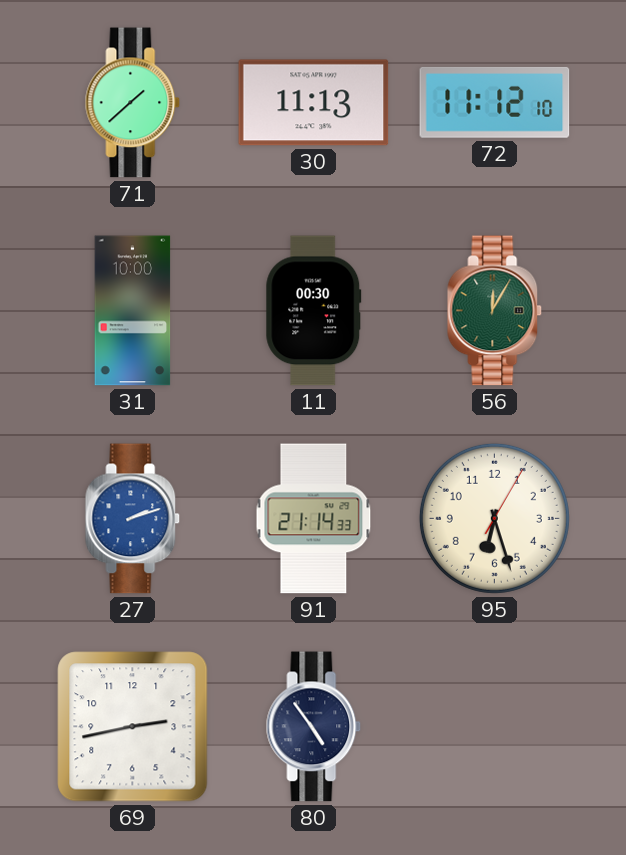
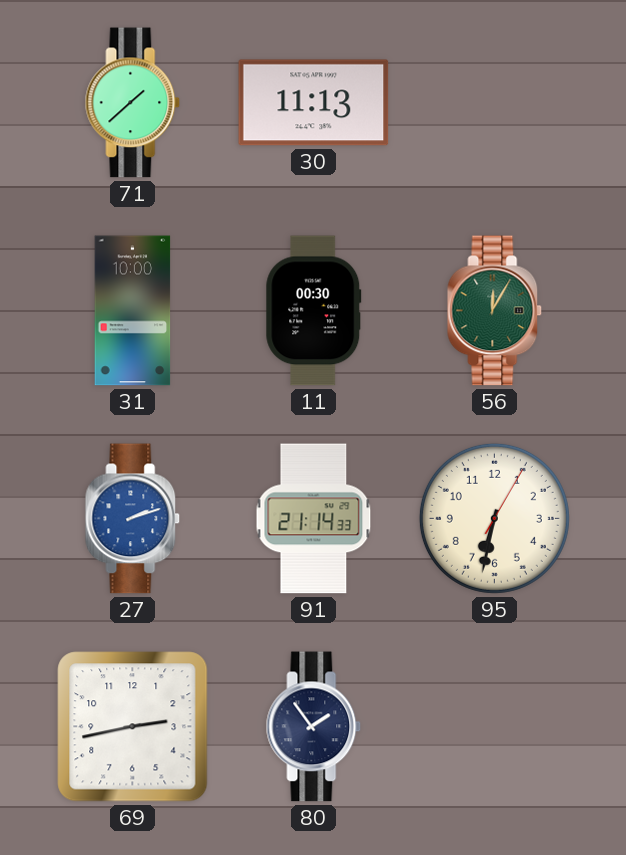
72: 11:12 -> none (495, 102)
95: 6:27 -> 6:32 (494, 518)
80: 4:54 -> 1:54 (314, 727)
